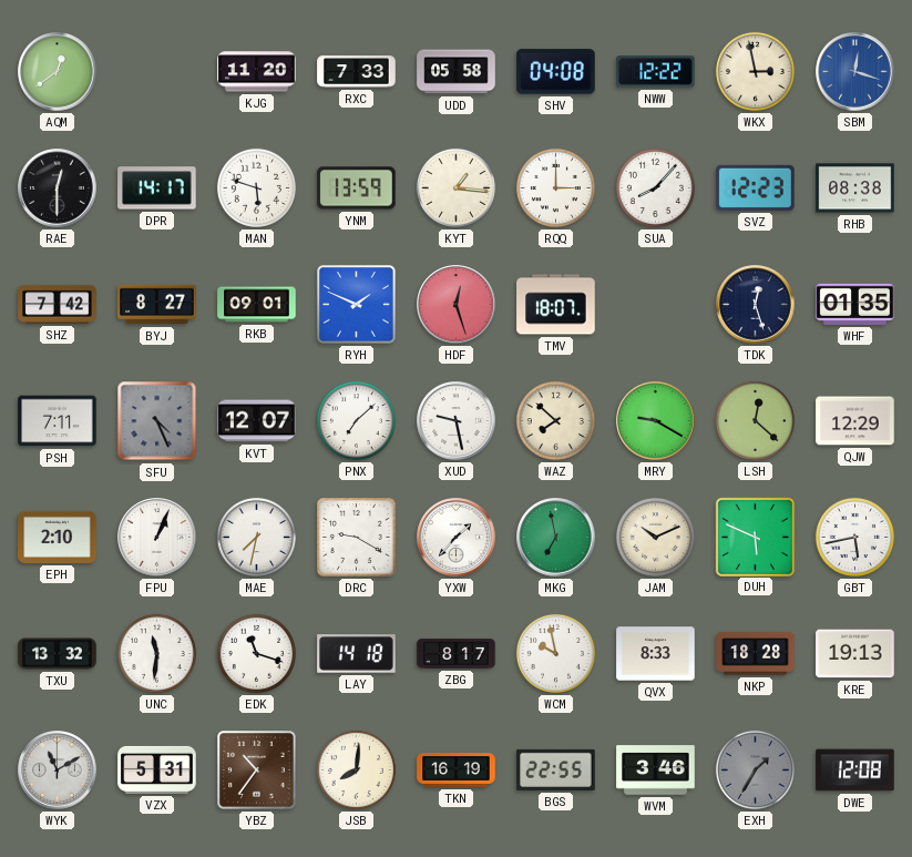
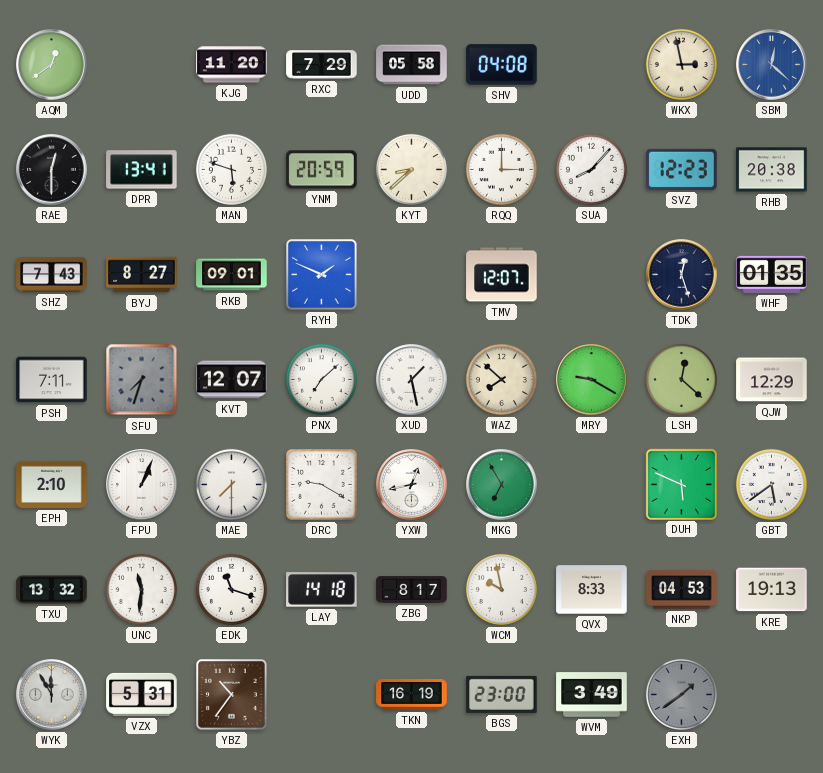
RXC: 7:33 -> 7:29 (322, 65)
NWW: 12:22 -> none (656, 72)
SBM: 12:18 -> 12:22 (772, 65)
DPR: 14:17 -> 13:41 (142, 170)
YNM: 13:59 -> 20:59 (322, 170)
KYT: 1:16 -> 8:38 (411, 169)
RHB: 08:38 -> 20:38 (772, 170)
SHZ: 7:42 -> 7:43 (52, 275)
HDF: 12:27 -> none (457, 305)
TMV: 18:07 -> 12:07 (502, 275)
SFU: 4:26 -> 7:33 (142, 380)
XUD: 9:28 -> 1:28 (412, 380)
MAE: 7:32 -> 7:30 (231, 484)
YXW: 1:37 -> 12:43 (412, 485)
MKG: 6:58 -> 6:55 (502, 485)
JAM: 10:11 -> none (655, 537)
GBT: 5:43 -> 5:39 (771, 484)
NKP: 18:28 -> 04:53 (682, 590)
WYK: 11:10 -> 11:55 (52, 695)
JSB: 8:01 -> none (356, 769)
BGS: 22:55 -> 23:00 (502, 694)
WVM: 3:46 -> 3:49 (592, 695)
EXH: 1:35 -> 1:39 (681, 694)
DWE: 12:08 -> none (855, 771)
